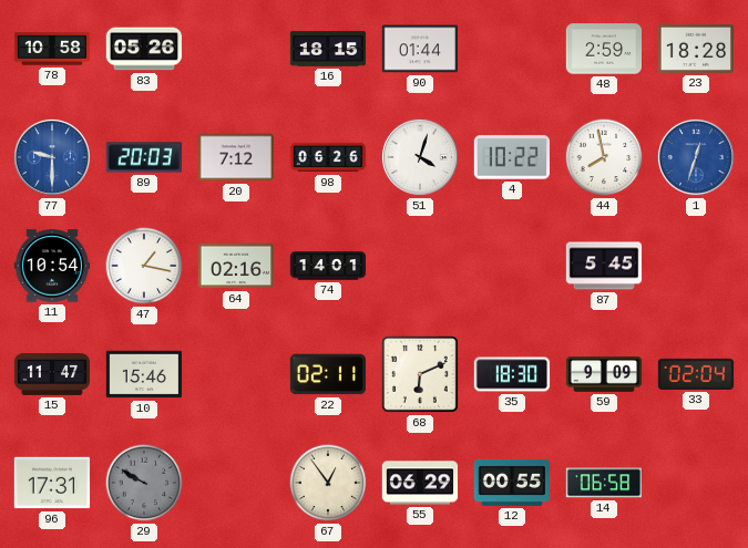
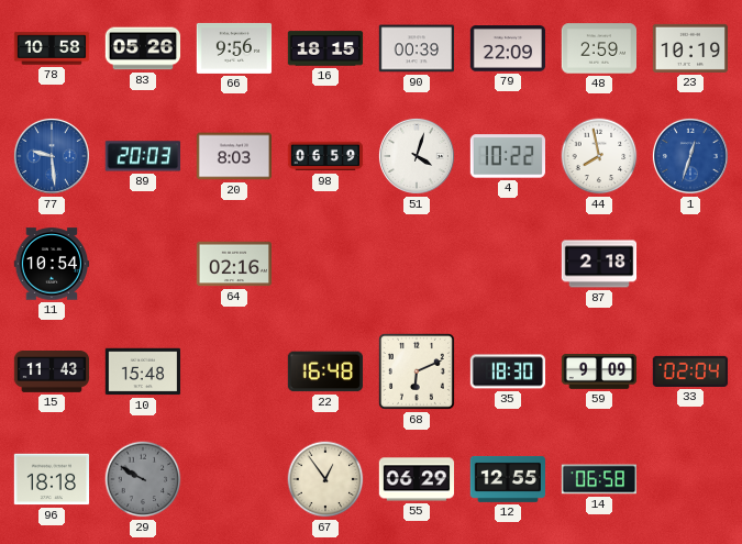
66: none -> 9:56 (234, 48)
90: 01:44 -> 00:39 (416, 48)
79: none -> 22:09 (508, 48)
23: 18:28 -> 10:19 (690, 48)
77: 9:30 -> 9:29 (52, 156)
20: 7:12 -> 8:03 (233, 156)
98: 06:26 -> 06:59 (325, 156)
47: 1:17 -> none (144, 266)
74: 14:01 -> none (328, 266)
87: 5:45 -> 2:18 (599, 264)
15: 11:47 -> 11:43 (52, 373)
10: 15:46 -> 15:48 (143, 371)
22: 02:11 -> 16:48 (324, 371)
96: 17:31 -> 18:18 (52, 479)
12: 00:55 -> 12:55 (507, 479)
